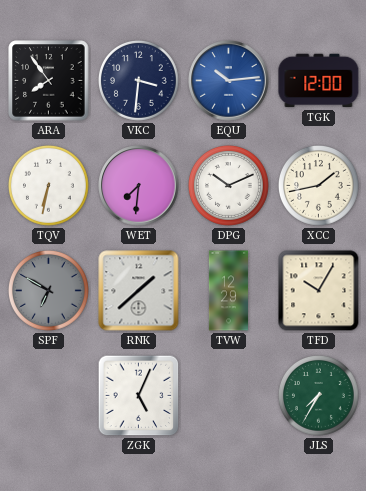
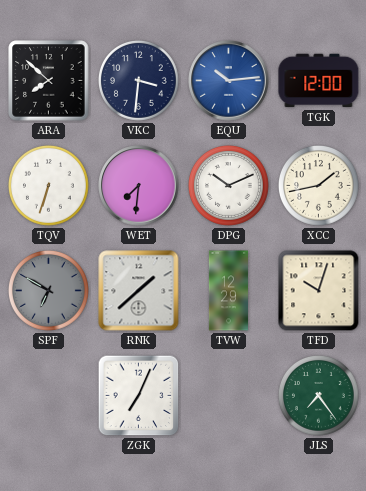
ARA: 7:54 -> 7:52 (49, 81)
TQV: 6:32 -> 6:33 (48, 185)
TFD: 10:05 -> 10:03 (319, 291)
ZGK: 5:04 -> 7:04 (139, 396)
JLS: 7:35 -> 7:24 (318, 395)
